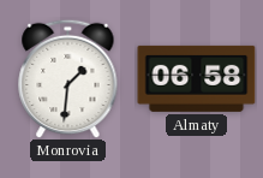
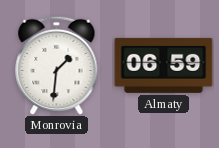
Almaty: 06:58 -> 06:59 (164, 65)
